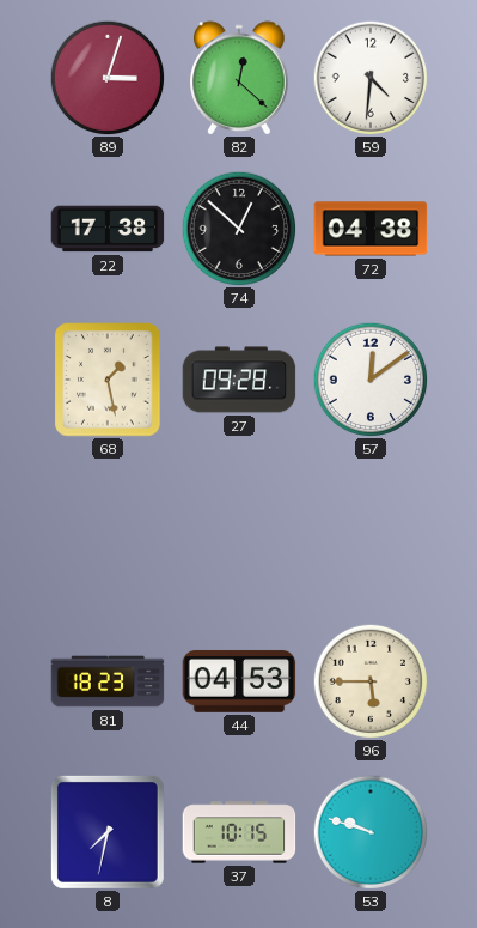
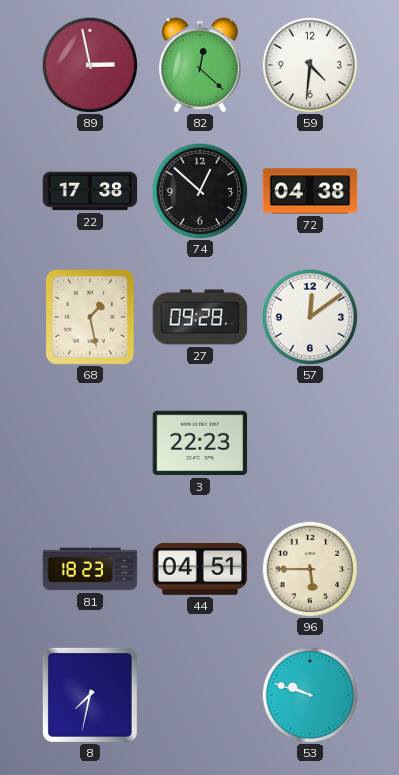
89: 3:03 -> 2:58 (90, 65)
3: none -> 22:23 (200, 443)
44: 04:53 -> 04:51 (200, 569)
37: 10:15 -> none (239, 832)
